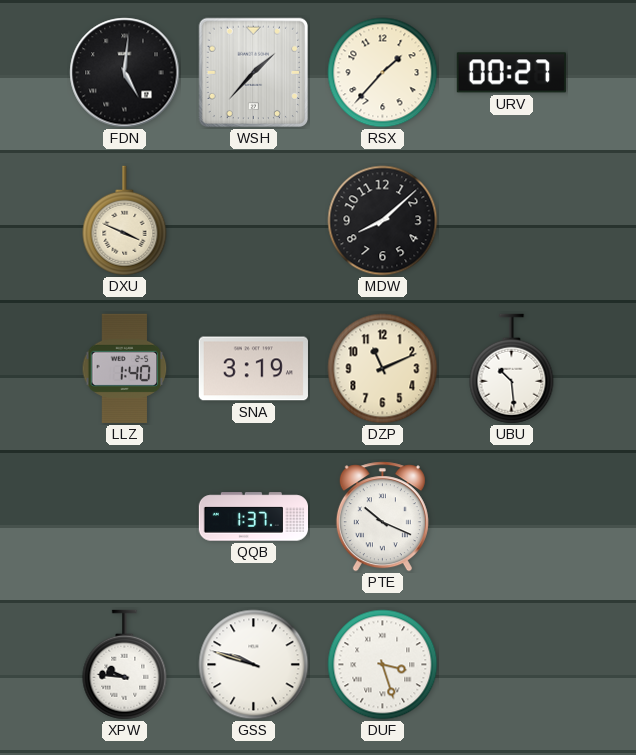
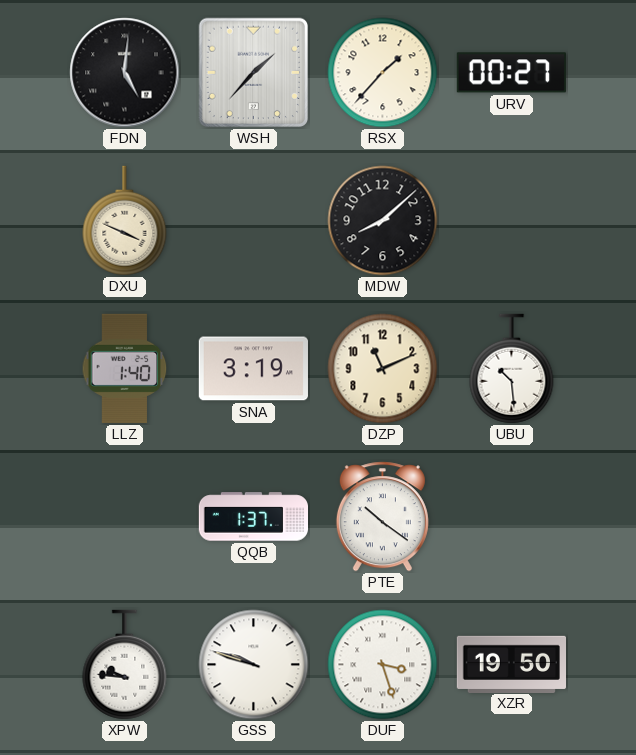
PTE: 10:19 -> 10:21 (382, 517)
XZR: none -> 19:50 (511, 664)
